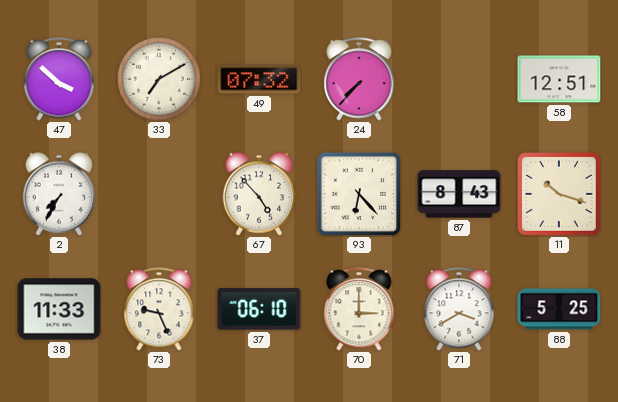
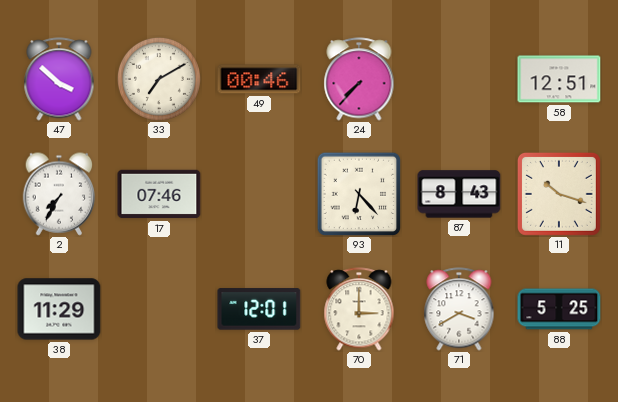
49: 07:32 -> 00:46 (259, 79)
17: none -> 07:46 (159, 194)
67: 4:53 -> none (259, 194)
38: 11:33 -> 11:29 (59, 309)
73: 9:26 -> none (159, 309)
37: 06:10 -> 12:01 (259, 309)
